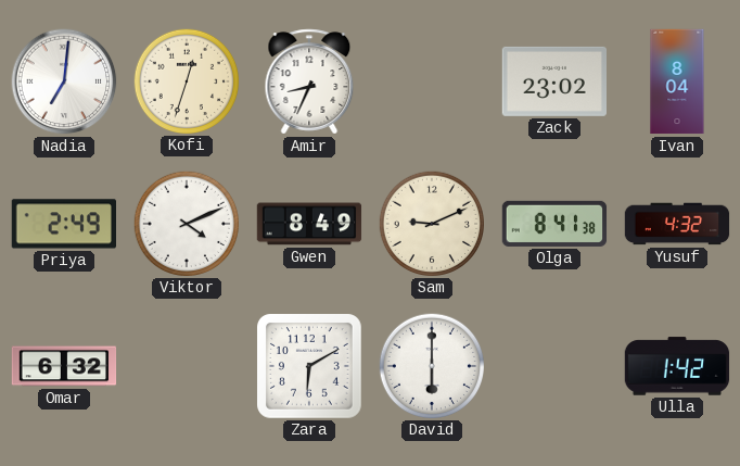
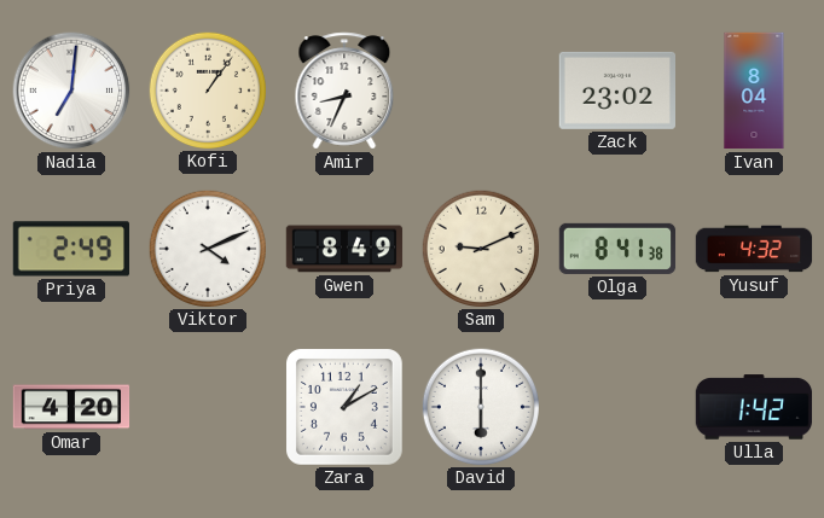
Kofi: 12:33 -> 1:06 (207, 89)
Omar: 6:32 -> 4:20 (71, 407)
Zara: 6:10 -> 1:10 (346, 408)
